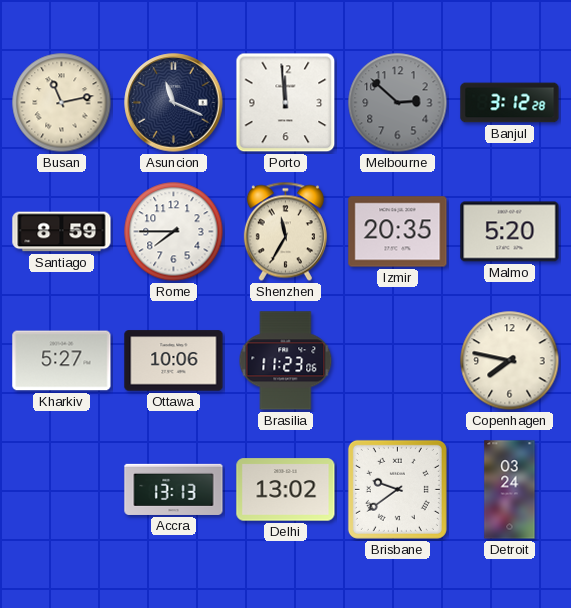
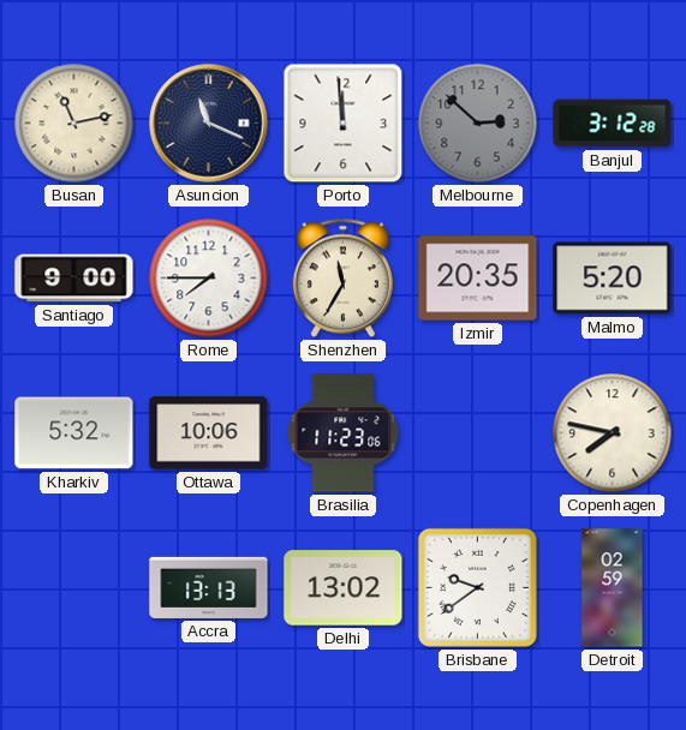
Santiago: 8:59 -> 9:00 (74, 279)
Kharkiv: 5:27 -> 5:32 (74, 433)
Detroit: 03:24 -> 02:59 (613, 588)
